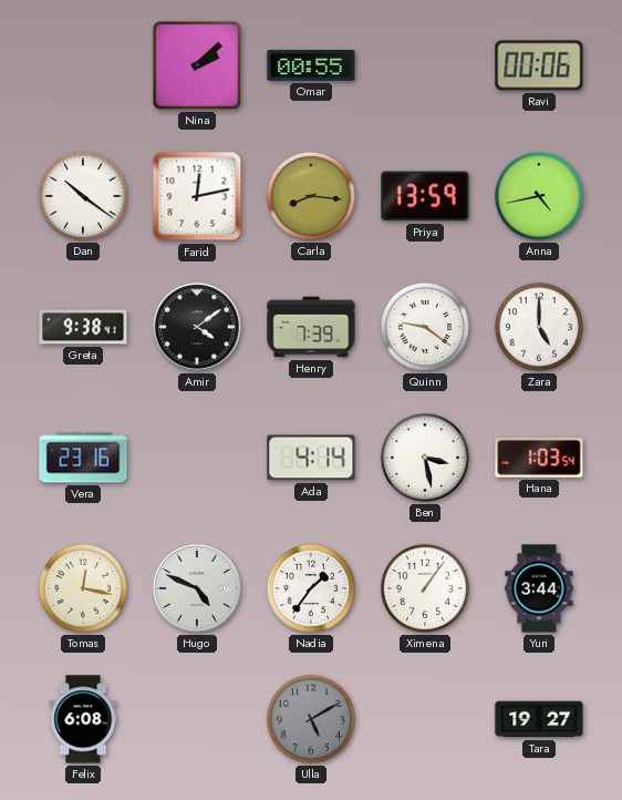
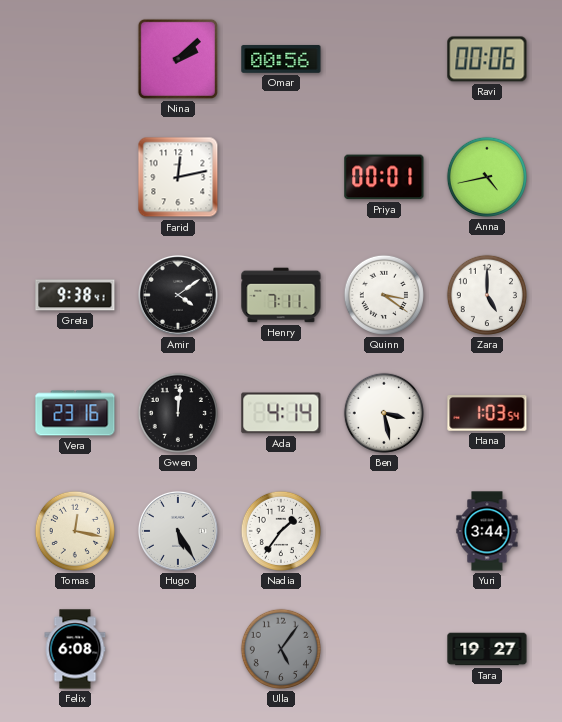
Omar: 00:55 -> 00:56 (281, 59)
Dan: 10:21 -> none (83, 196)
Carla: 8:16 -> none (311, 196)
Priya: 13:59 -> 00:01 (384, 177)
Henry: 7:39 -> 7:11 (281, 295)
Quinn: 9:21 -> 3:21 (384, 295)
Gwen: none -> 12:01 (178, 413)
Hugo: 4:49 -> 5:25 (178, 531)
Ximena: 1:06 -> none (425, 588)
Ulla: 5:10 -> 5:06 (281, 649)
